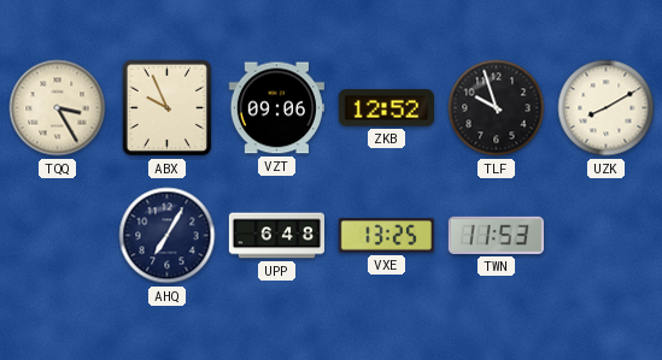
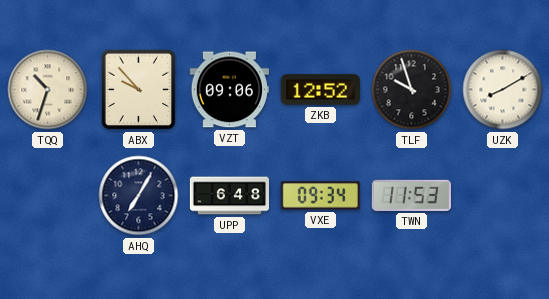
TQQ: 3:25 -> 10:33 (48, 90)
ABX: 9:56 -> 9:53 (139, 90)
VXE: 13:25 -> 09:34 (320, 196)
